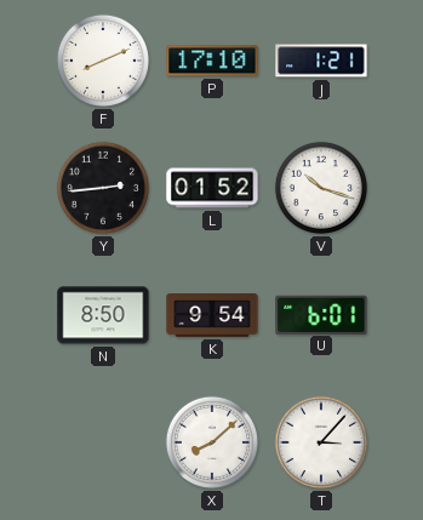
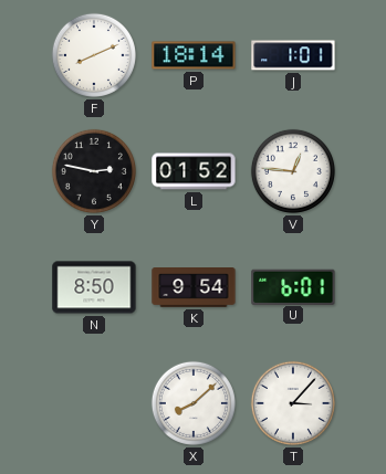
P: 17:10 -> 18:14 (194, 55)
J: 1:21 -> 1:01 (293, 55)
Y: 2:44 -> 2:47 (94, 171)
V: 10:18 -> 12:46 (293, 171)
